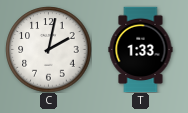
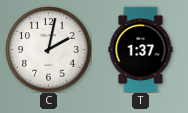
T: 1:33 -> 1:37 (141, 49)
